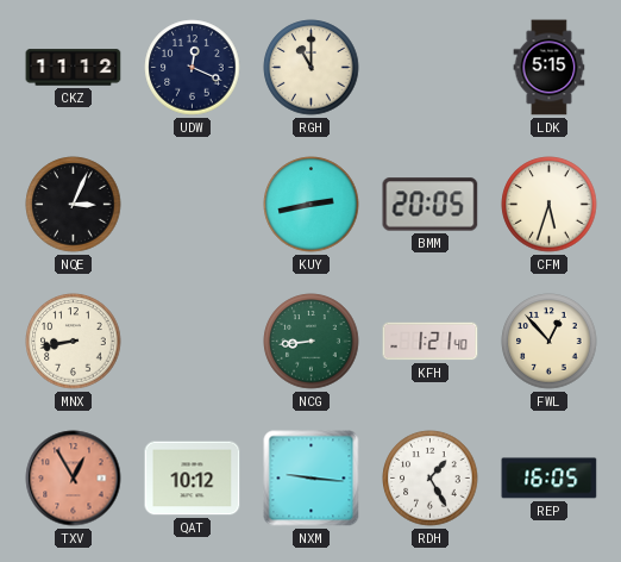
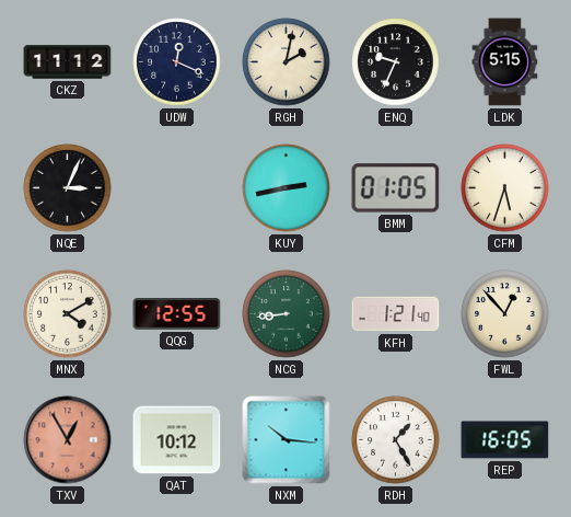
RGH: 11:00 -> 2:02 (287, 62)
ENQ: none -> 9:34 (396, 62)
BMM: 20:05 -> 01:05 (396, 188)
MNX: 8:43 -> 4:10 (68, 314)
QQG: none -> 12:55 (177, 314)
NXM: 9:16 -> 10:16 (287, 440)
